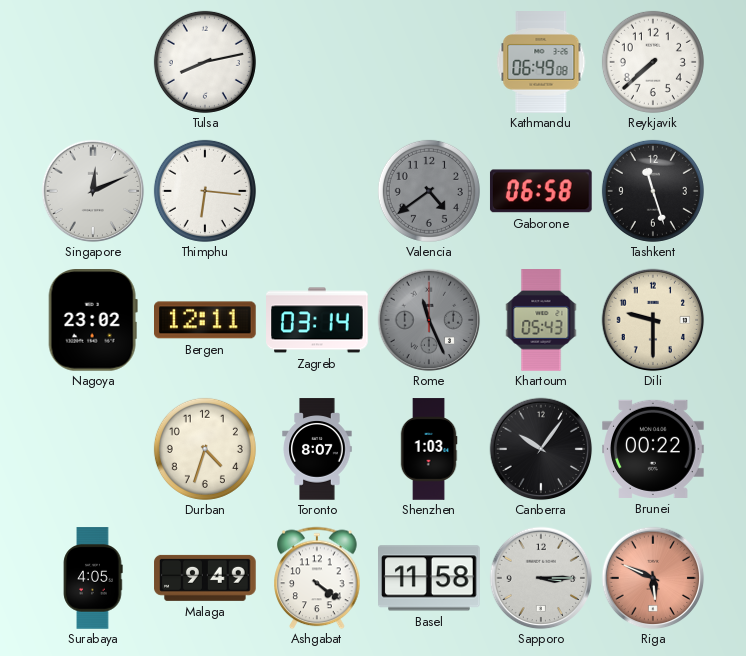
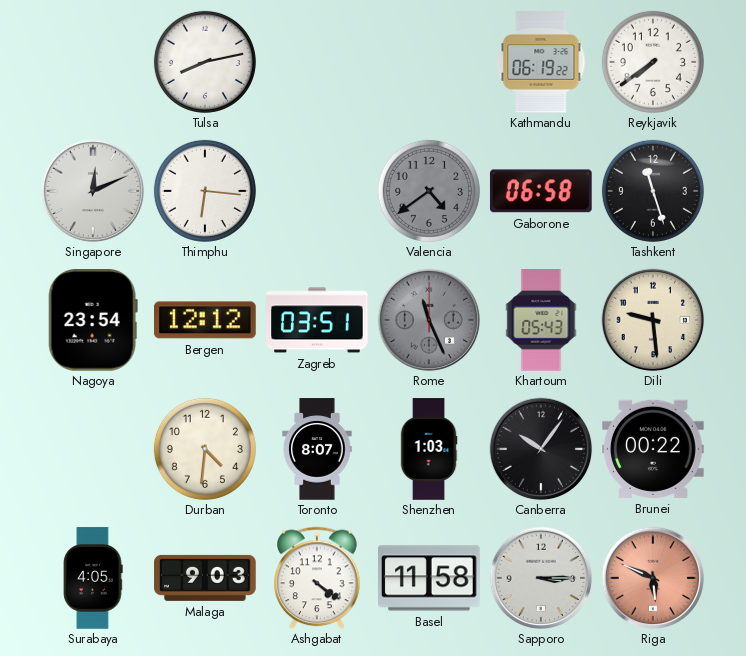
Kathmandu: 06:49 -> 06:19 (541, 62)
Reykjavik: 7:38 -> 7:39 (653, 62)
Nagoya: 23:02 -> 23:54 (93, 321)
Bergen: 12:11 -> 12:12 (206, 320)
Zagreb: 03:14 -> 03:51 (317, 320)
Dili: 9:30 -> 9:29 (653, 320)
Durban: 4:33 -> 4:31 (205, 449)
Malaga: 9:49 -> 9:03 (205, 578)
